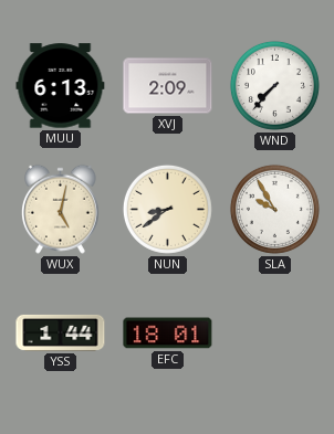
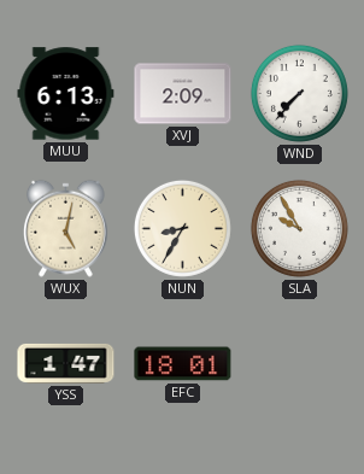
NUN: 8:39 -> 8:35 (182, 228)
YSS: 1:44 -> 1:47 (66, 363)
